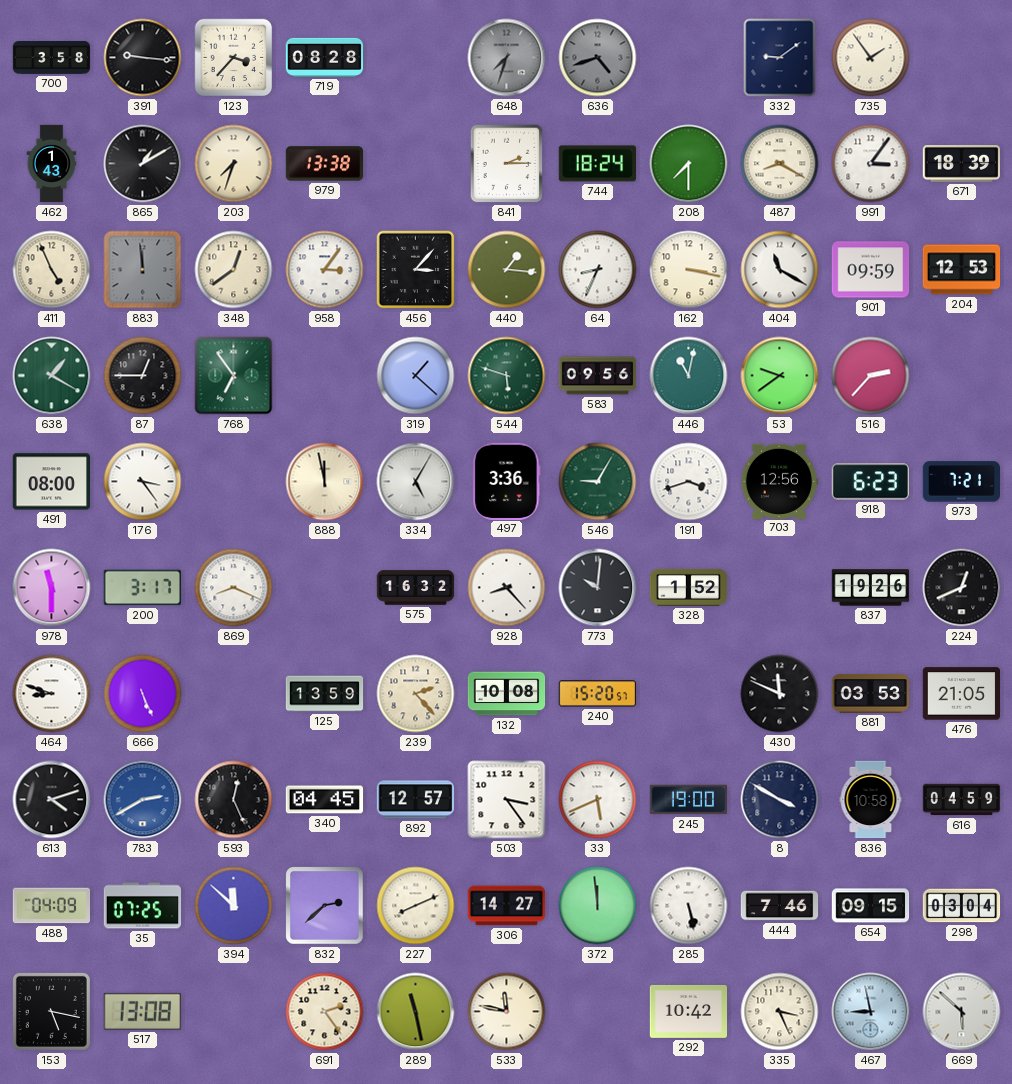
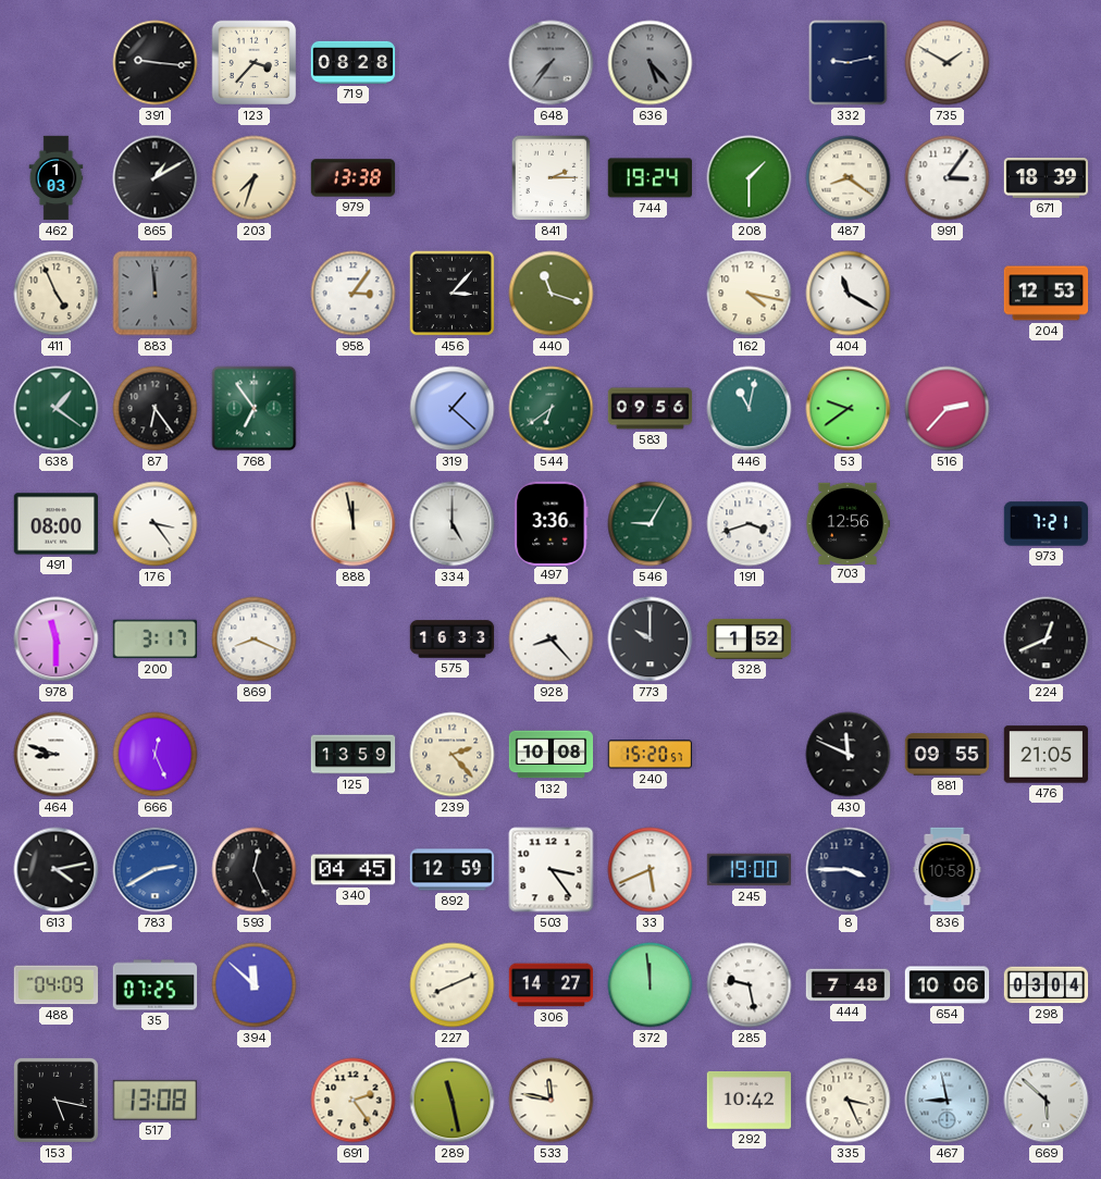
700: 3:58 -> none (52, 58)
648: 7:33 -> 7:36 (552, 63)
636: 4:42 -> 5:23 (651, 63)
332: 9:09 -> 9:13 (849, 63)
735: 1:54 -> 1:50 (948, 63)
462: 1:43 -> 1:03 (57, 178)
744: 18:24 -> 19:24 (650, 178)
208: 7:30 -> 1:30 (750, 178)
487: 8:20 -> 8:21 (849, 178)
348: 12:39 -> none (234, 270)
440: 1:16 -> 11:18 (552, 294)
64: 8:34 -> none (598, 270)
162: 3:17 -> 4:17 (750, 294)
901: 09:59 -> none (871, 270)
638: 1:20 -> 1:21 (57, 409)
87: 12:45 -> 6:24 (156, 409)
544: 5:48 -> 6:39 (552, 409)
334: 5:05 -> 5:00 (453, 524)
918: 6:23 -> none (870, 482)
575: 16:32 -> 16:33 (453, 640)
773: 10:01 -> 10:00 (651, 640)
837: 19:26 -> none (871, 588)
666: 5:26 -> 12:26 (156, 755)
881: 03:53 -> 09:55 (947, 755)
613: 4:12 -> 4:13 (57, 870)
892: 12:57 -> 12:59 (453, 870)
8: 3:50 -> 3:45 (849, 870)
616: 04:59 -> none (962, 800)
832: 2:38 -> none (325, 906)
285: 5:28 -> 9:28 (750, 985)
444: 7:46 -> 7:48 (849, 985)
654: 09:15 -> 10:06 (948, 985)
